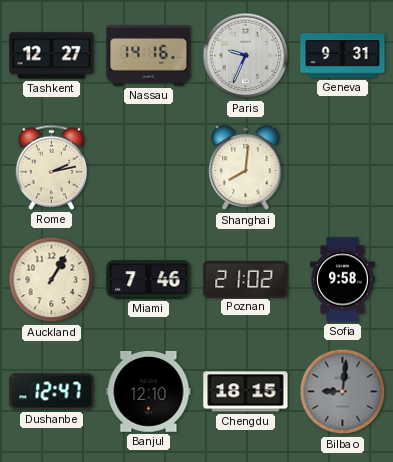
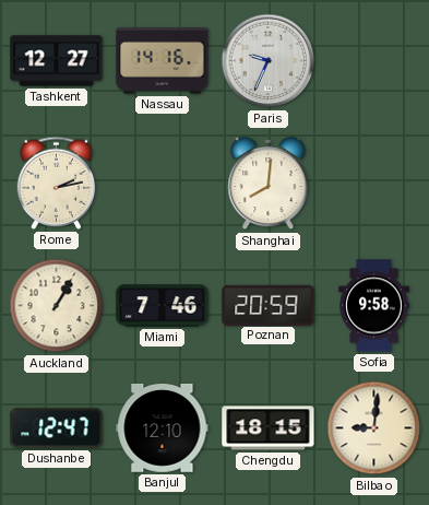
Geneva: 9:31 -> none (343, 56)
Poznan: 21:02 -> 20:59 (269, 305)
Bilbao dial: grey -> cream (374, 428)
